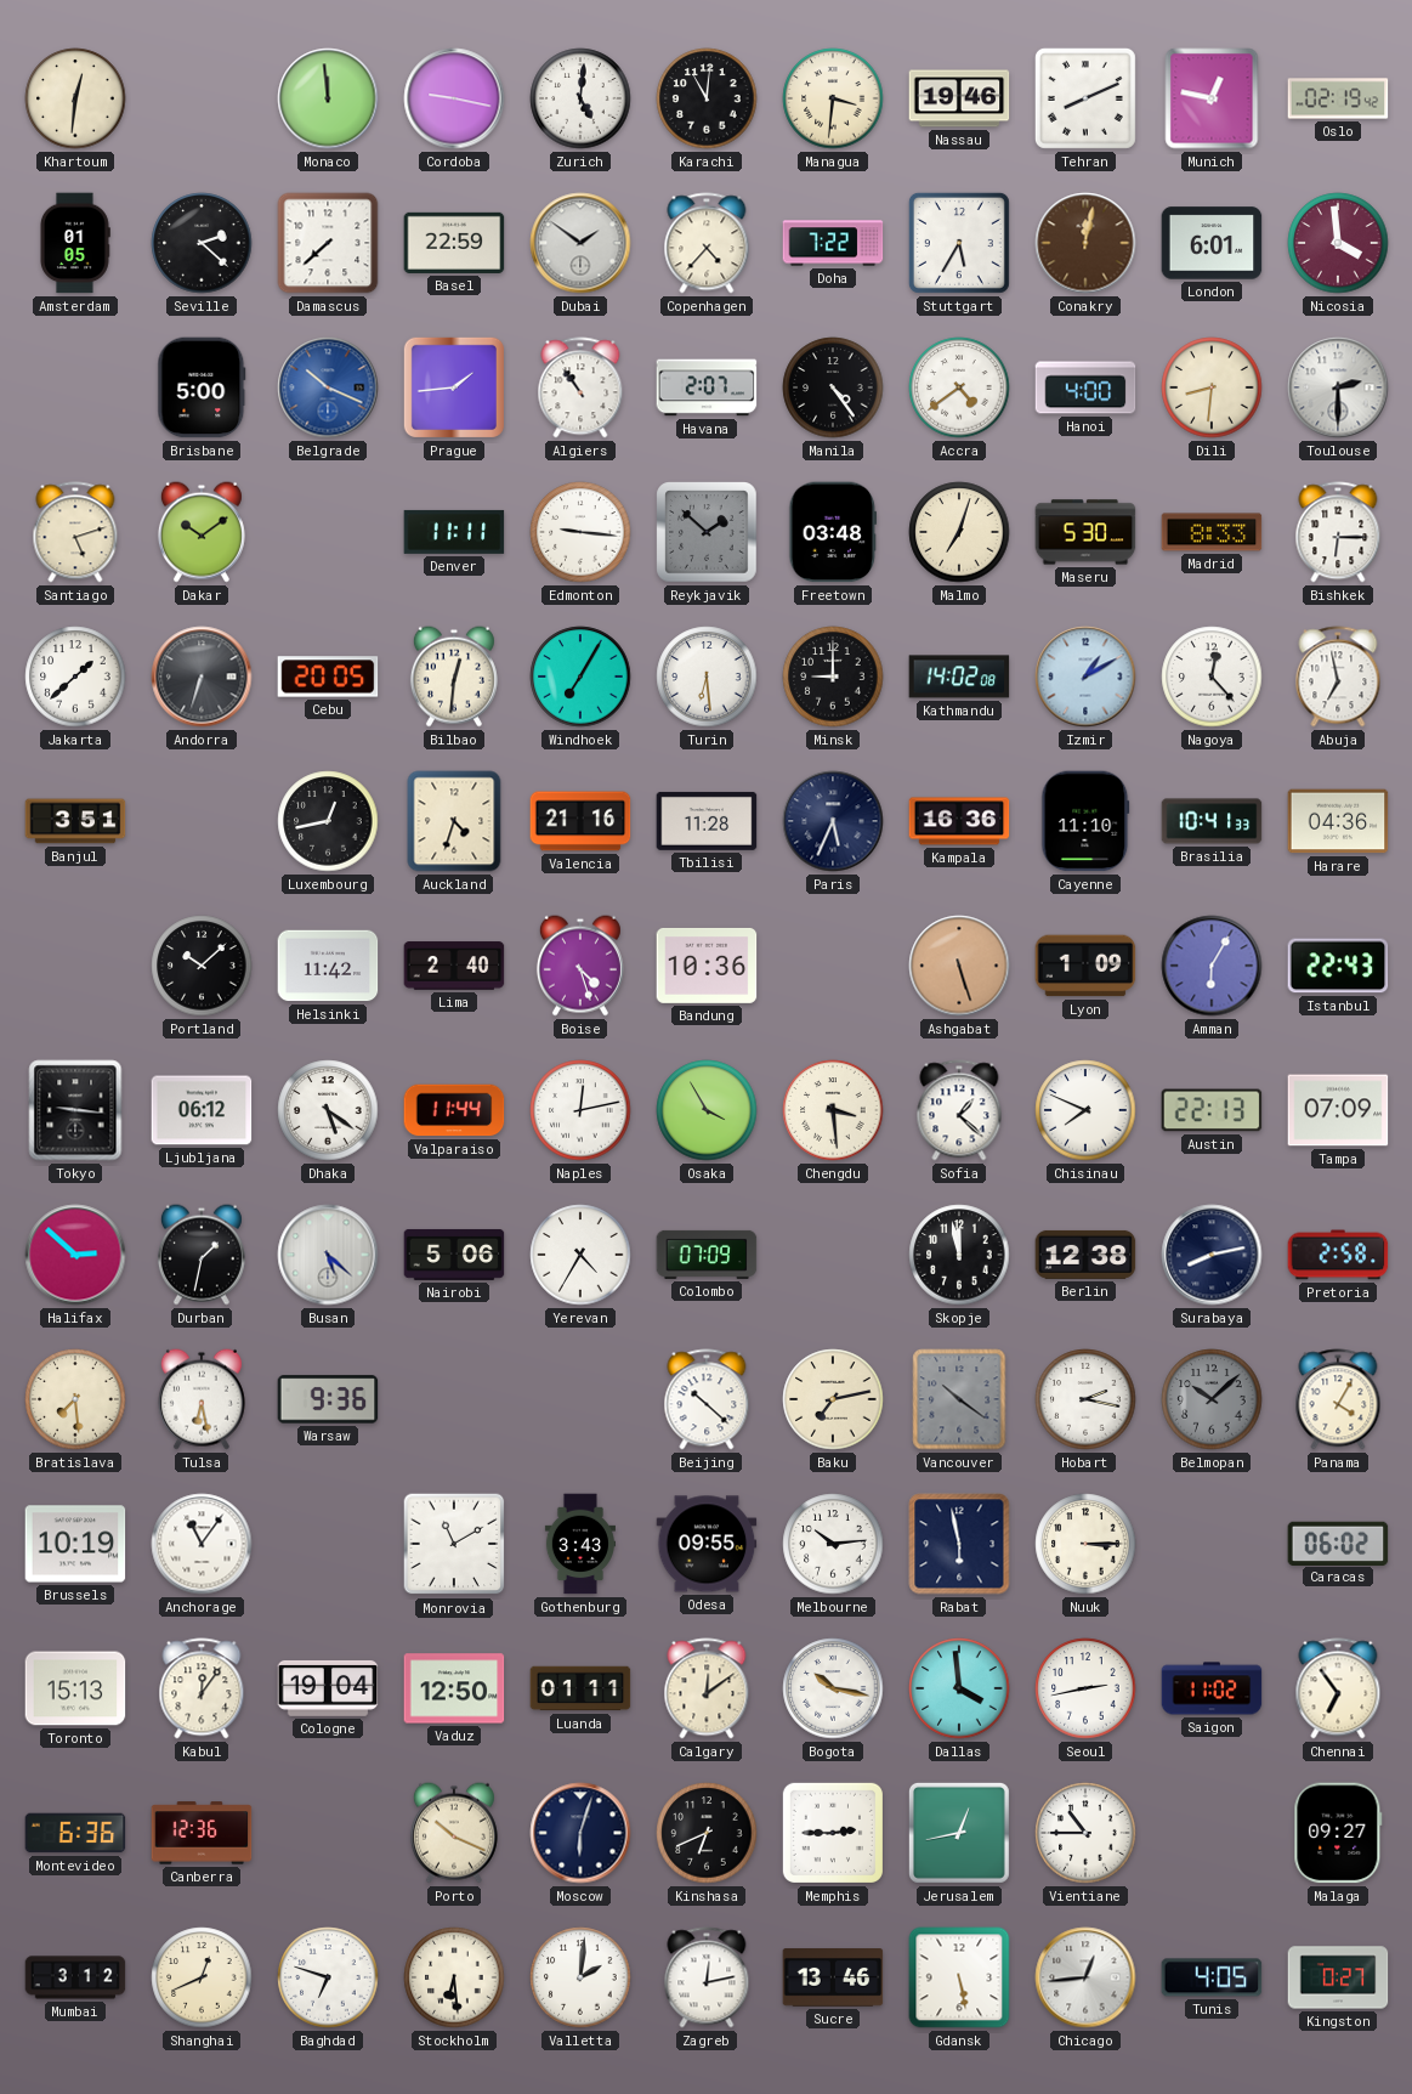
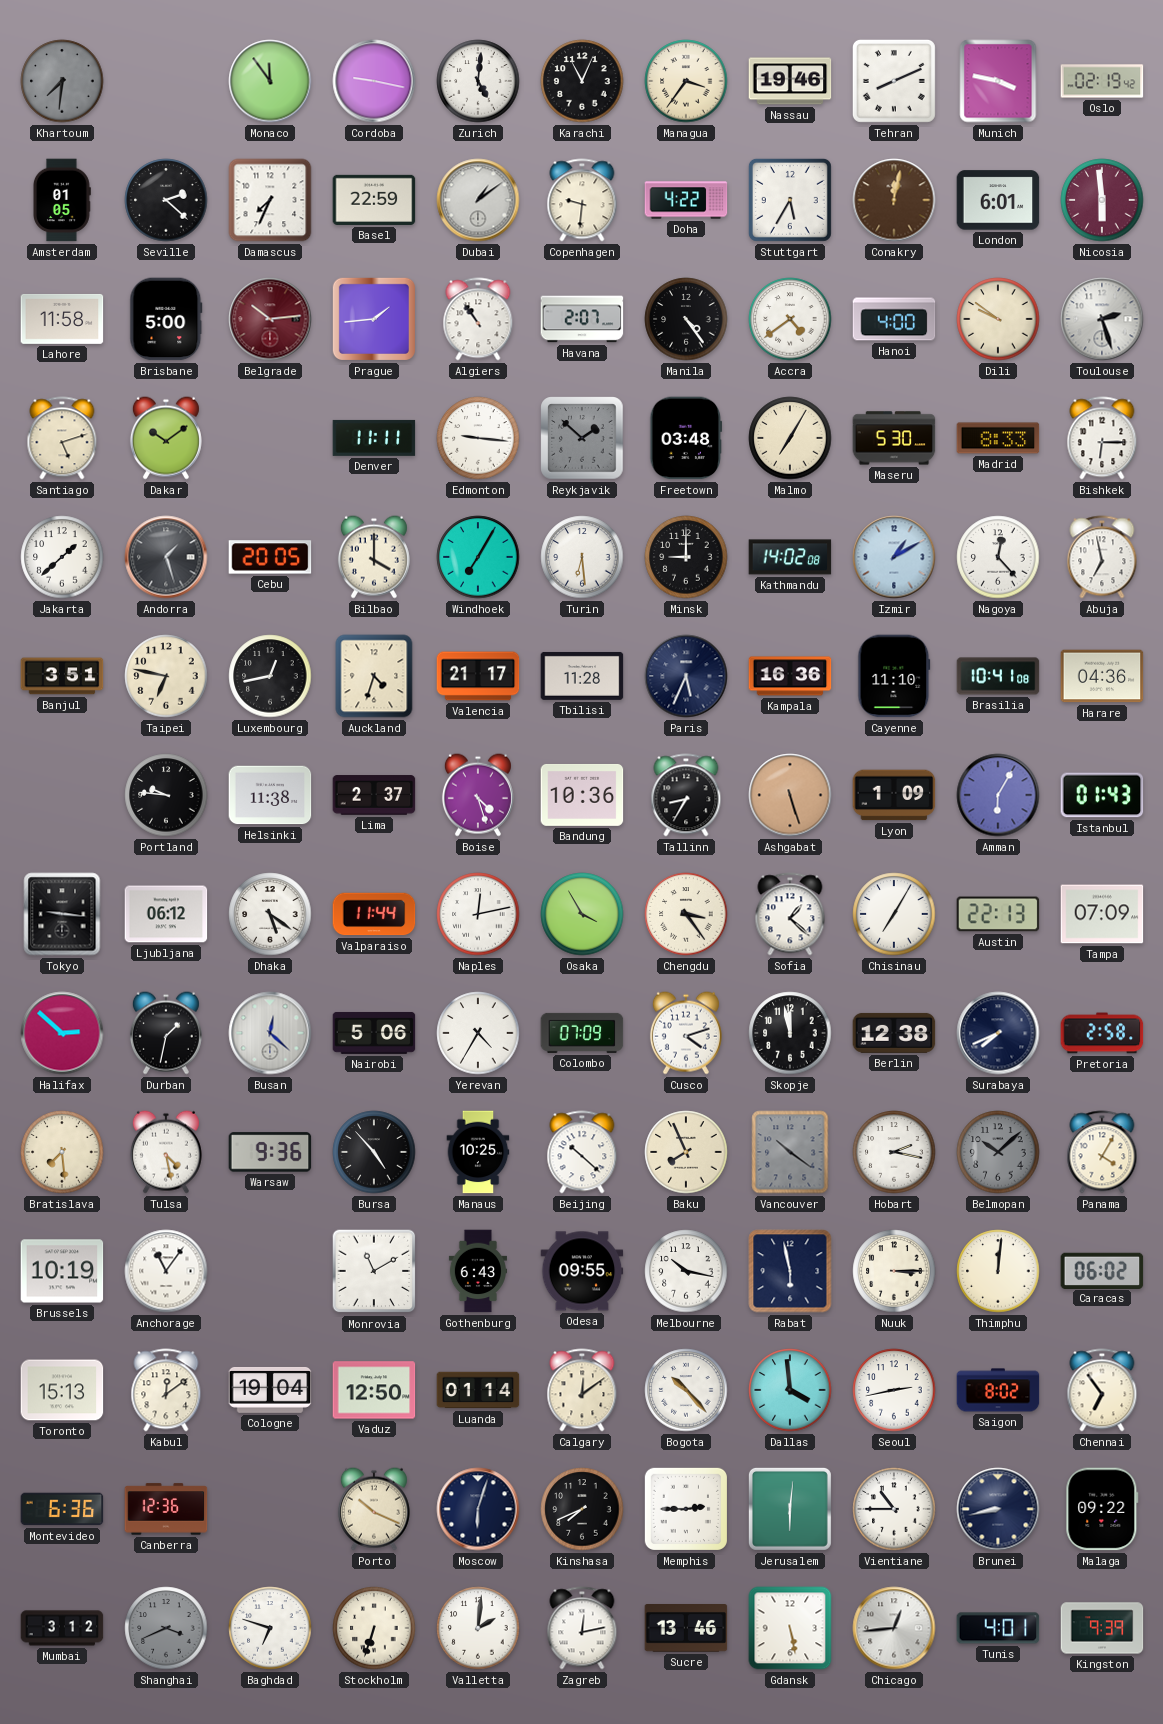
Khartoum: 12:31 -> 7:31 (62, 81)
Khartoum dial: cream -> grey (62, 81)
Monaco: 11:59 -> 11:54 (270, 81)
Karachi: 11:01 -> 11:04 (582, 81)
Managua: 3:31 -> 3:36 (686, 81)
Munich: 12:47 -> 3:47 (998, 81)
Damascus: 7:38 -> 7:34 (270, 200)
Dubai: 1:51 -> 1:09 (478, 200)
Copenhagen: 4:37 -> 9:31 (582, 200)
Doha: 7:22 -> 4:22 (686, 200)
Nicosia: 3:59 -> 5:59 (1102, 200)
Lahore: none -> 11:58 (62, 319)
Belgrade: 10:19 -> 10:14 (270, 319)
Belgrade dial: blue -> burgundy (270, 319)
Dili: 8:31 -> 9:51 (998, 319)
Toulouse: 2:30 -> 2:27 (1102, 319)
Malmo: 7:03 -> 7:05 (790, 438)
Andorra: 6:33 -> 1:27 (166, 557)
Bilbao: 12:31 -> 4:00 (374, 557)
Taipei: none -> 6:47 (166, 676)
Valencia: 21:16 -> 21:17 (478, 676)
Brasilia: 10:41:33 -> 10:41:08 (998, 676)
Portland: 10:08 -> 9:46 (166, 795)
Helsinki: 11:42 -> 11:38 (270, 795)
Lima: 2:40 -> 2:37 (374, 795)
Tallinn: none -> 8:35 (686, 795)
Istanbul: 22:43 -> 01:43 (1102, 795)
Chengdu: 3:29 -> 3:24 (686, 914)
Chisinau: 7:49 -> 7:05 (894, 914)
Busan: 5:22 -> 12:22 (270, 1033)
Cusco: none -> 4:12 (686, 1033)
Surabaya: 8:13 -> 7:41 (998, 1033)
Tulsa: 6:28 -> 4:28 (166, 1152)
Bursa: none -> 4:53 (374, 1152)
Manaus: none -> 10:25 (478, 1152)
Baku: 7:13 -> 7:56 (686, 1152)
Gothenburg: 3:43 -> 6:43 (477, 1271)
Melbourne: 10:14 -> 10:17 (686, 1271)
Thimphu: none -> 12:01 (998, 1271)
Kabul: 12:06 -> 12:09 (166, 1390)
Luanda: 01:11 -> 01:14 (478, 1390)
Bogota: 10:17 -> 10:23 (686, 1390)
Saigon: 11:02 -> 8:02 (998, 1390)
Kinshasa: 6:41 -> 7:41 (582, 1509)
Jerusalem: 12:43 -> 6:01 (790, 1509)
Brunei: none -> 8:43 (998, 1509)
Malaga: 09:27 -> 09:22 (1102, 1509)
Shanghai: 12:41 -> 3:41 (166, 1628)
Shanghai dial: cream -> grey (166, 1628)
Stockholm: 6:29 -> 6:33 (374, 1628)
Tunis: 4:05 -> 4:01 (998, 1628)
Kingston: 0:27 -> 9:39 (1102, 1628)
